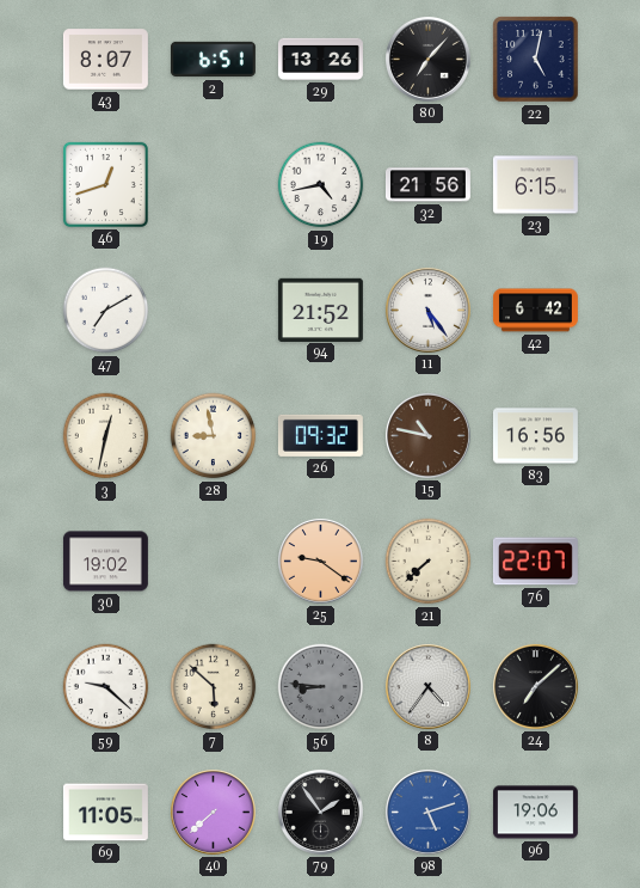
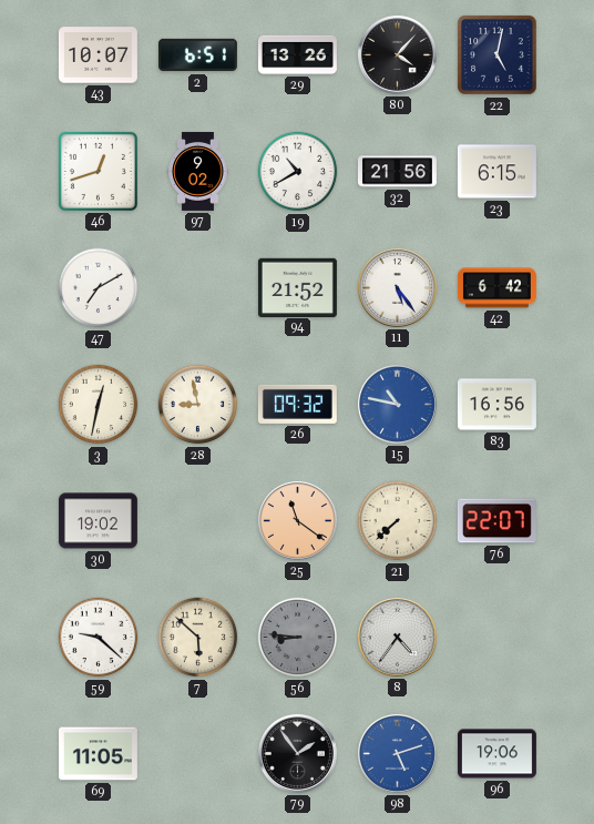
43: 8:07 -> 10:07 (98, 55)
80: 7:07 -> 4:07 (397, 54)
97: none -> 9:02 (198, 171)
19: 4:43 -> 10:40 (298, 172)
15 dial: brown -> blue (397, 404)
25: 9:21 -> 11:21 (297, 520)
24: 7:08 -> none (535, 686)
40: 7:38 -> none (213, 812)
